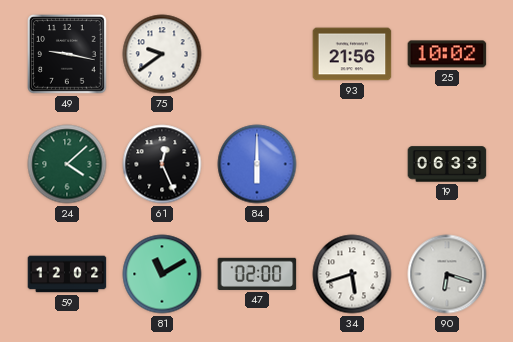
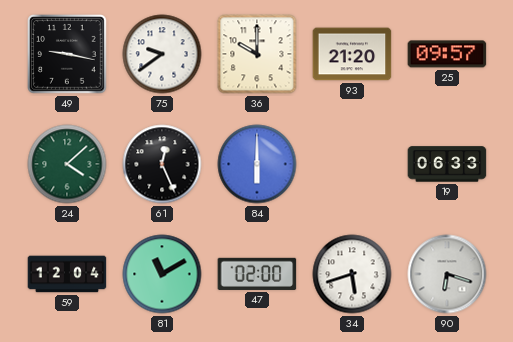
36: none -> 10:00 (257, 54)
93: 21:56 -> 21:20 (352, 54)
25: 10:02 -> 09:57 (447, 54)
59: 12:02 -> 12:04 (67, 274)
